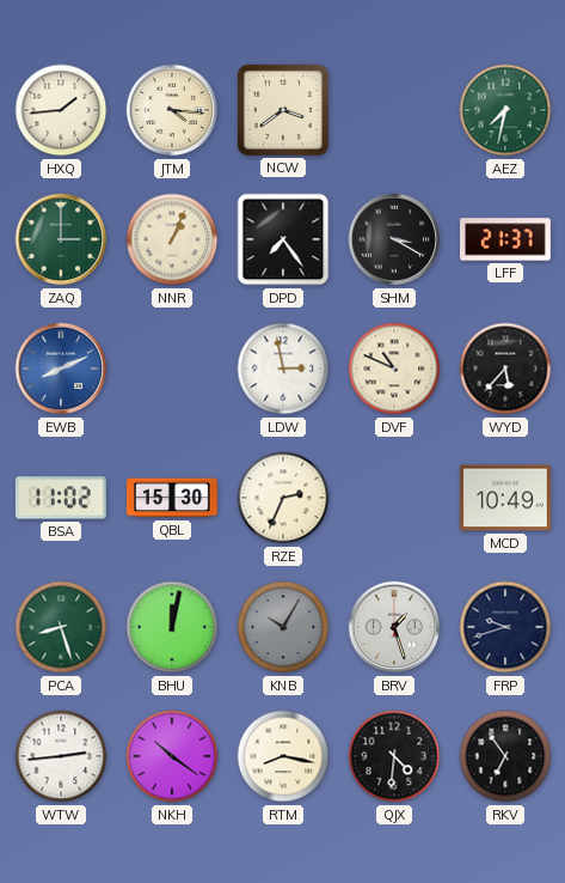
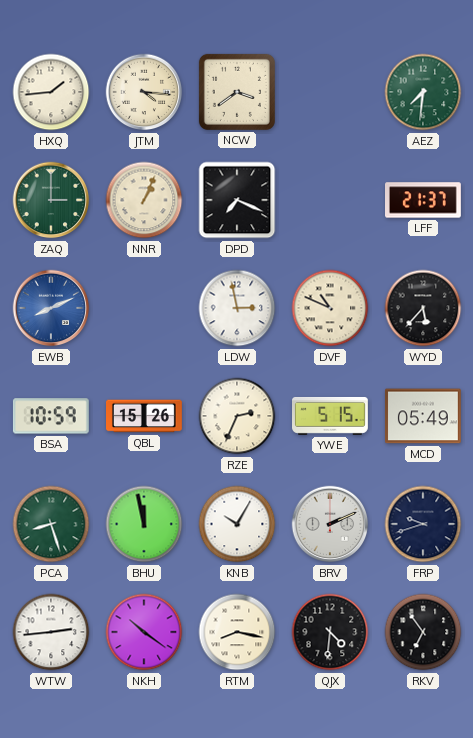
AEZ: 7:32 -> 7:31 (423, 92)
DPD: 7:24 -> 7:19 (237, 200)
SHM: 3:20 -> none (394, 239)
BSA: 11:02 -> 10:59 (51, 416)
QBL: 15:30 -> 15:26 (145, 416)
YWE: none -> 5:15 (331, 416)
MCD: 10:49 -> 05:49 (423, 416)
BHU: 12:02 -> 11:58 (144, 524)
KNB dial: grey -> white (237, 524)
BRV: 1:27 -> 2:11 (330, 524)
